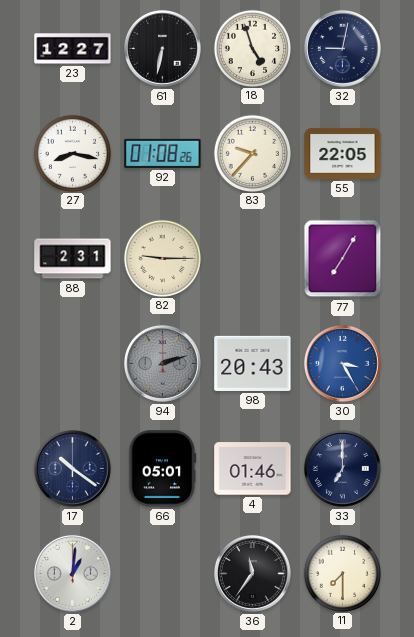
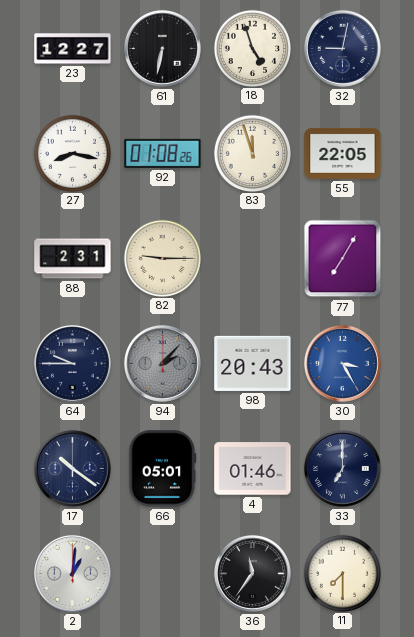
83: 9:37 -> 11:57 (252, 153)
64: none -> 9:45 (72, 363)
94: 2:12 -> 2:07 (162, 363)
